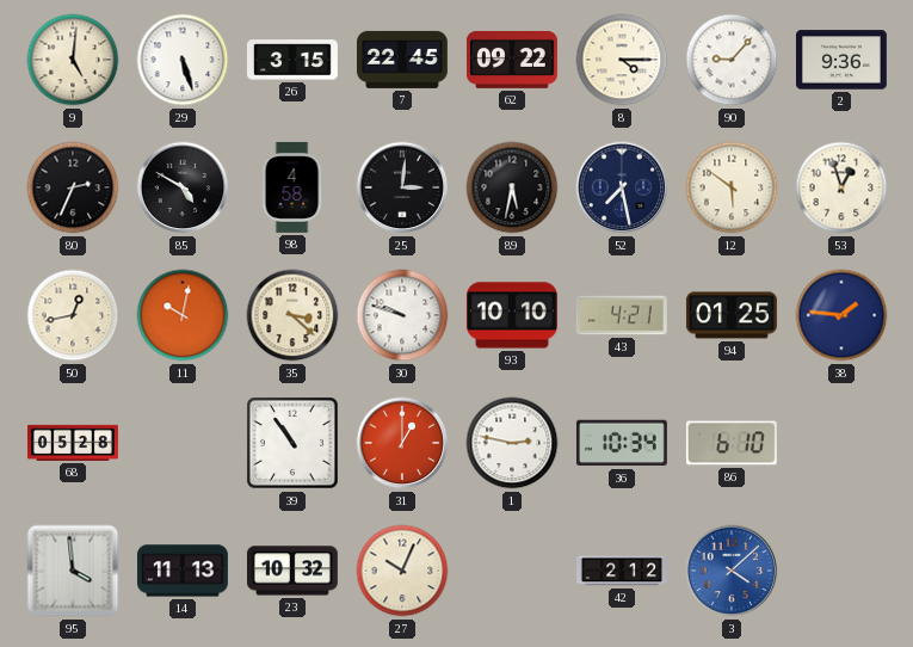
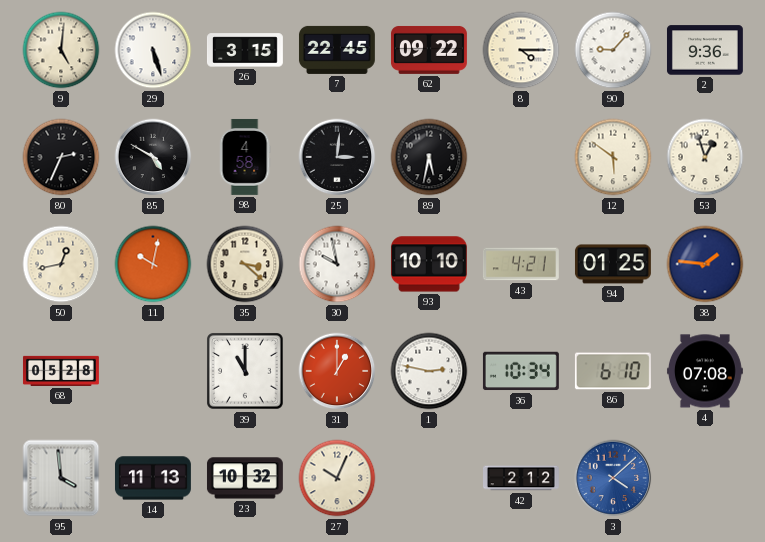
52: 7:28 -> none (622, 187)
30: 9:48 -> 9:58 (337, 264)
39: 10:54 -> 11:00 (246, 372)
4: none -> 07:08 (705, 371)
